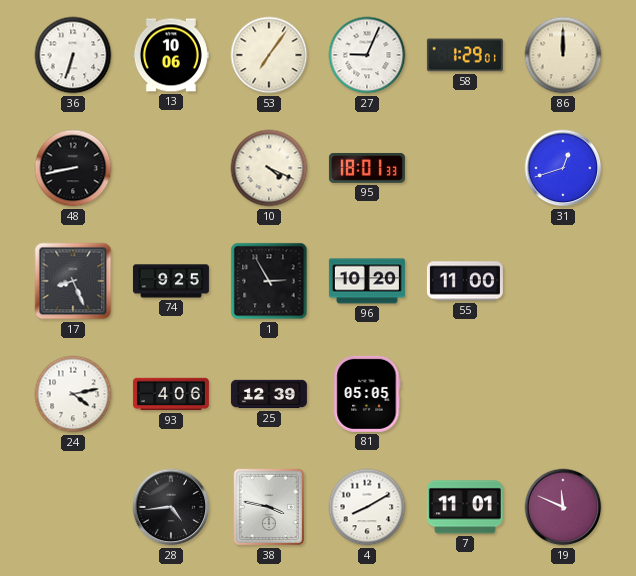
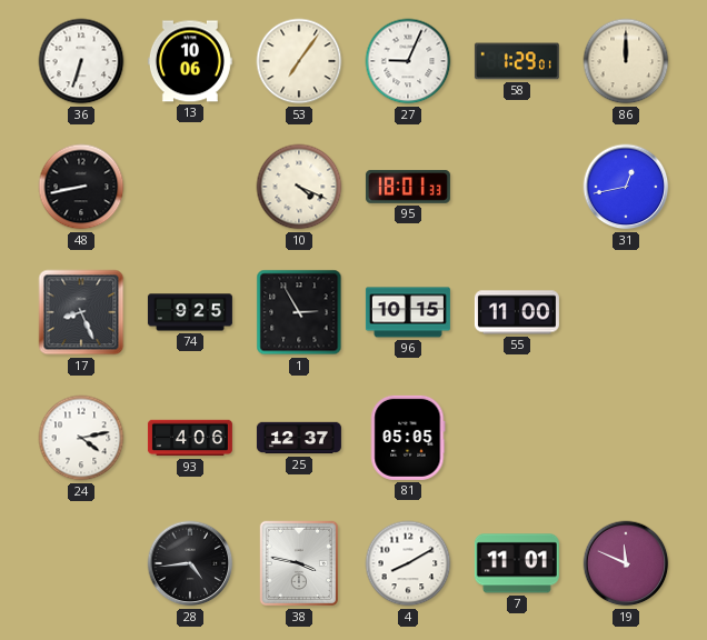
31: 12:42 -> 12:43 (626, 187)
96: 10:20 -> 10:15 (408, 312)
25: 12:39 -> 12:37 (299, 438)
